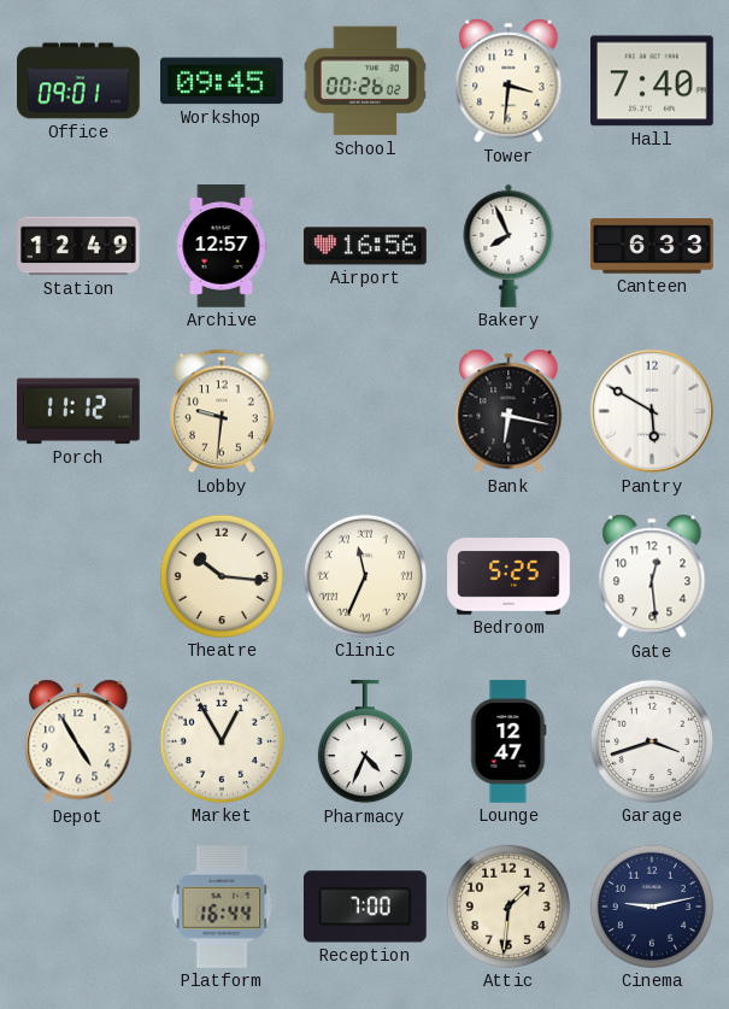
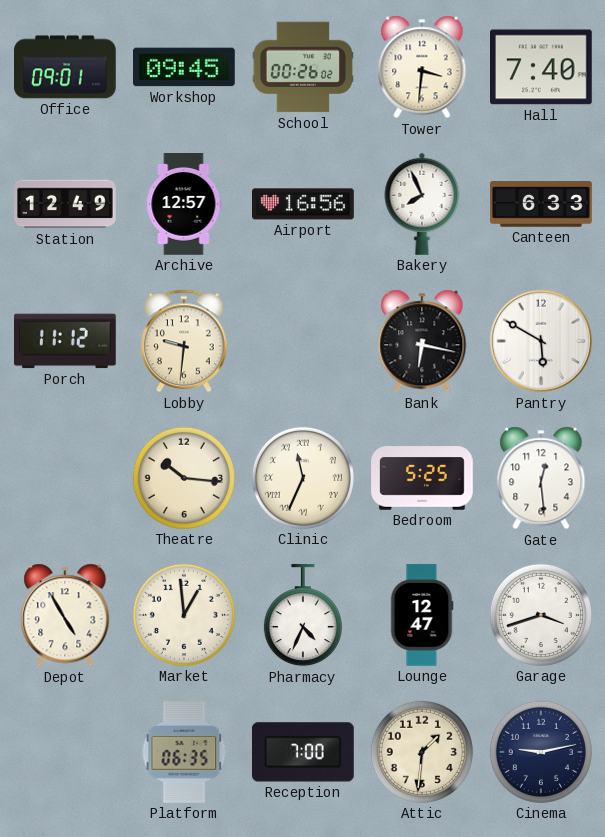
Market: 12:55 -> 12:59 (184, 615)
Platform: 16:44 -> 06:35 (184, 753)
